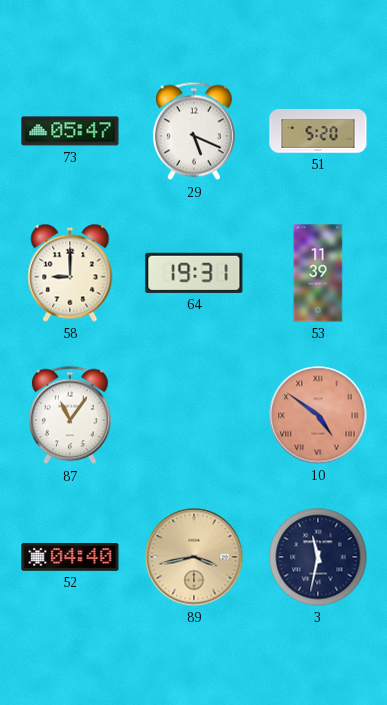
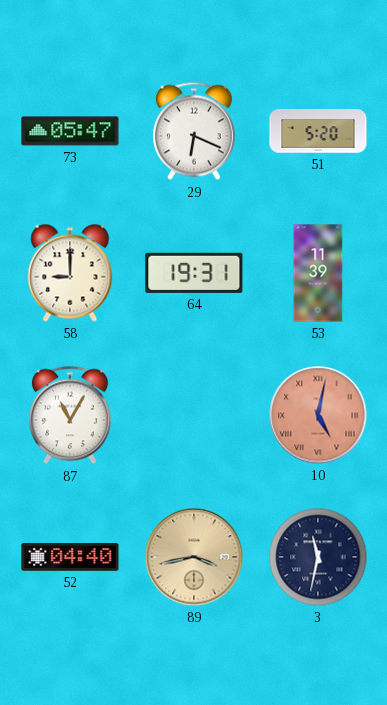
29: 5:19 -> 6:19 (194, 131)
87: 11:06 -> 11:05 (70, 415)
10: 4:51 -> 5:02 (318, 415)
